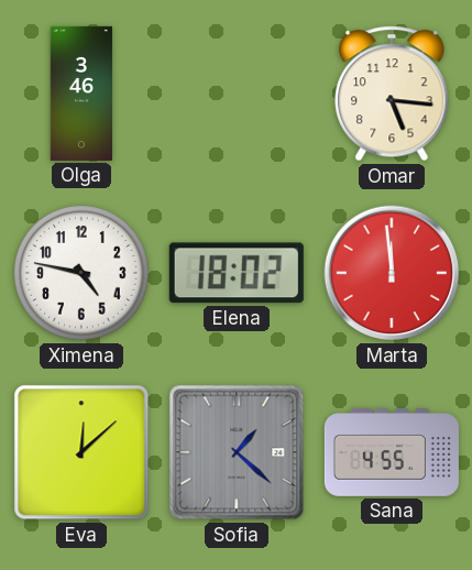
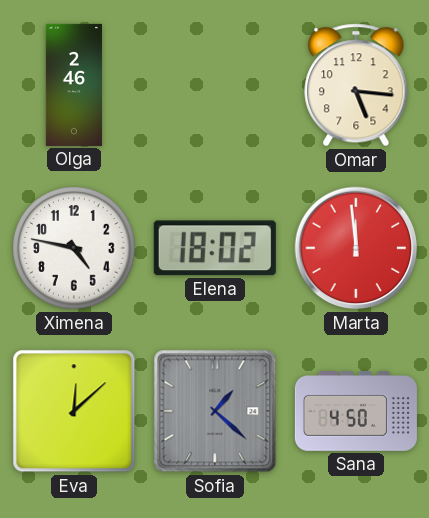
Olga: 3:46 -> 2:46 (74, 85)
Sana: 4:55 -> 4:50 (356, 412)
